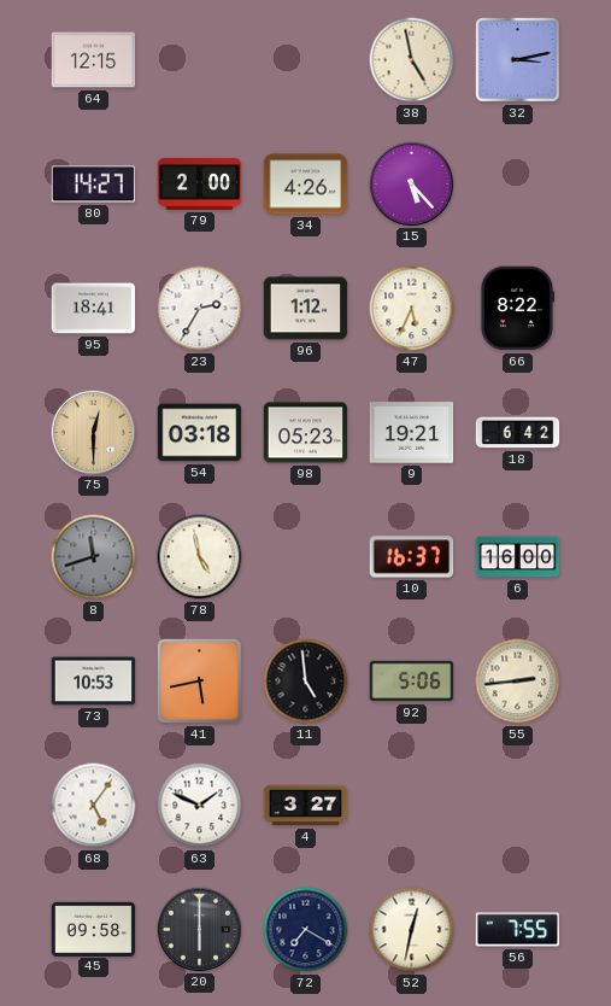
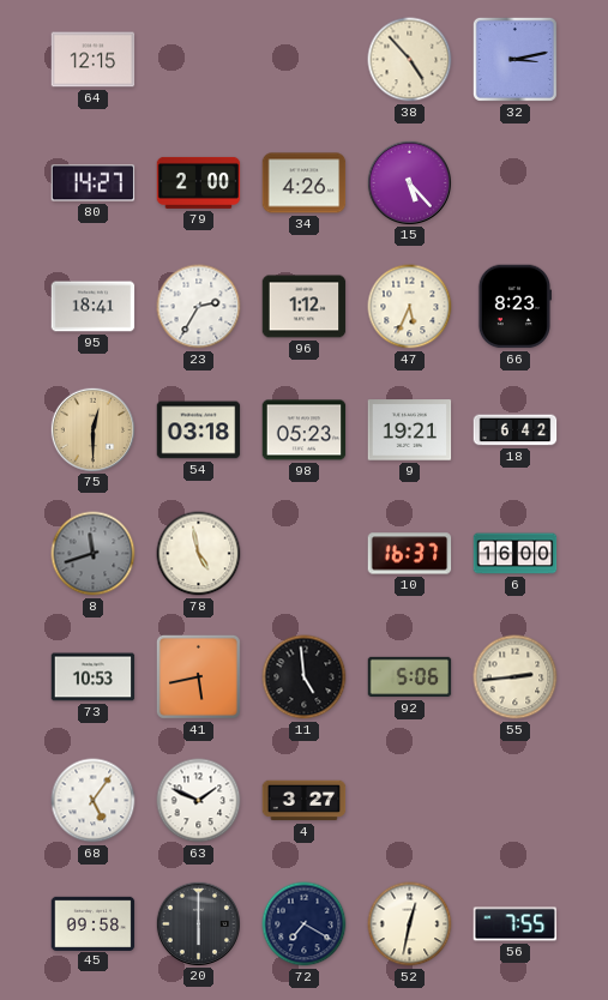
38: 4:58 -> 4:53 (410, 60)
66: 8:22 -> 8:23 (513, 307)
